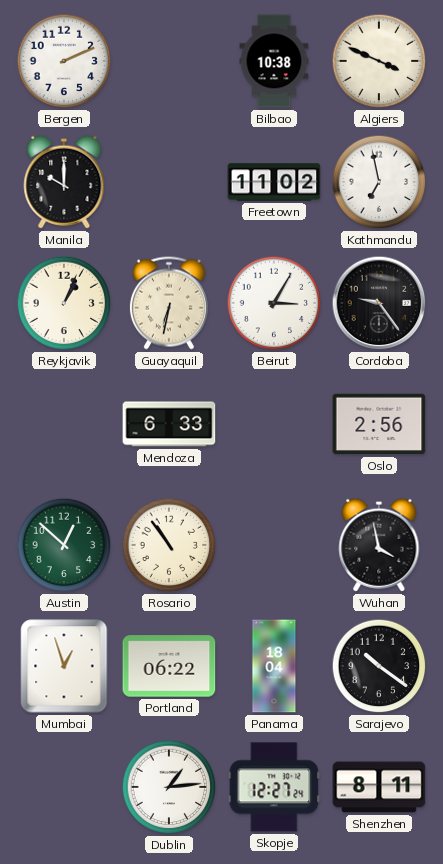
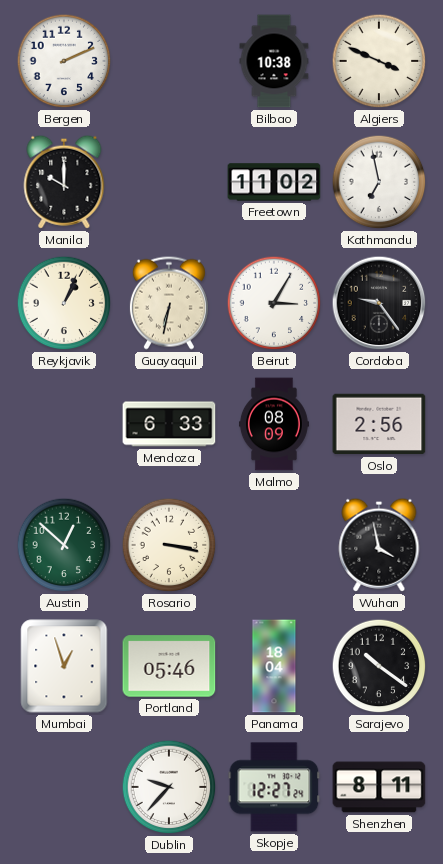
Malmo: none -> 08:09 (274, 424)
Rosario: 10:54 -> 3:17 (169, 545)
Portland: 06:22 -> 05:46 (169, 666)
Dublin: 1:14 -> 9:37 (169, 787)
